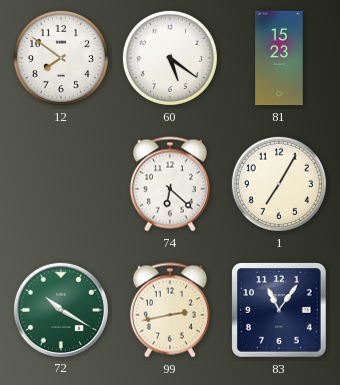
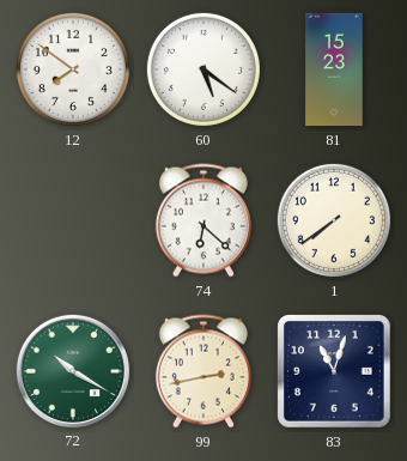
1: 7:05 -> 7:39 (334, 220)
83: 11:06 -> 11:03 (334, 371)
